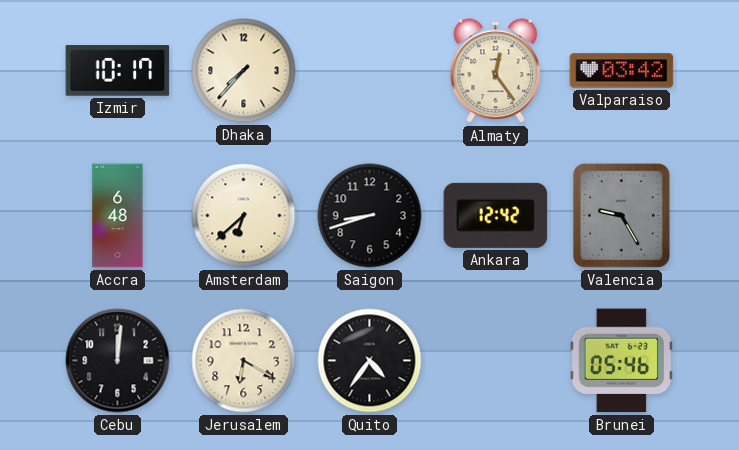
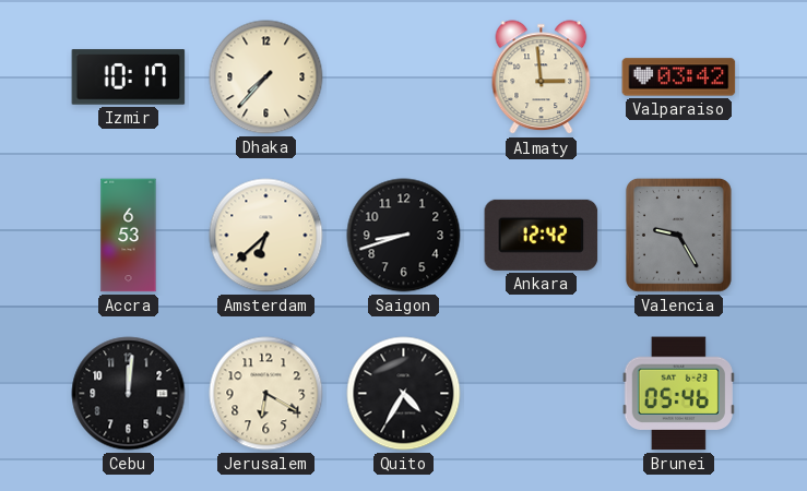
Almaty: 12:24 -> 2:59 (542, 77)
Accra: 6:48 -> 6:53 (129, 236)
Quito: 4:36 -> 4:35 (404, 394)
